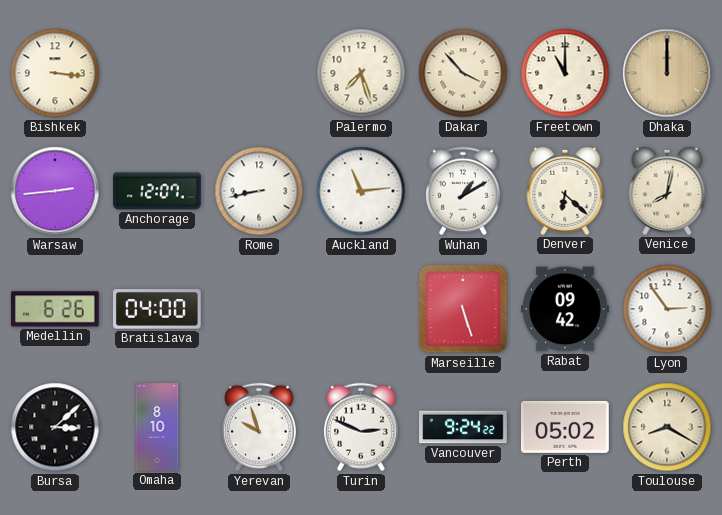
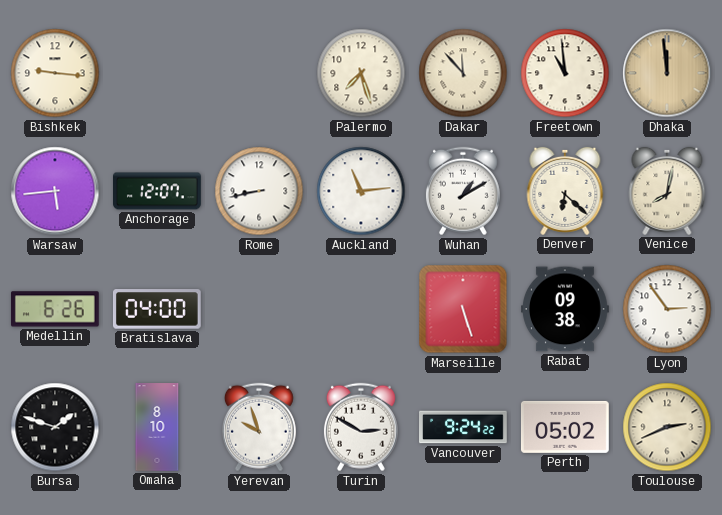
Bishkek: 3:16 -> 9:16 (55, 73)
Dakar: 3:53 -> 11:53 (463, 73)
Freetown: 11:00 -> 10:59 (565, 73)
Dhaka: 12:00 -> 11:59 (667, 73)
Warsaw: 2:44 -> 5:44 (55, 191)
Rabat: 09:42 -> 09:38 (566, 309)
Bursa: 3:08 -> 1:48 (55, 427)
Turin: 2:49 -> 2:50 (361, 427)
Toulouse: 8:20 -> 2:41 (667, 427)
